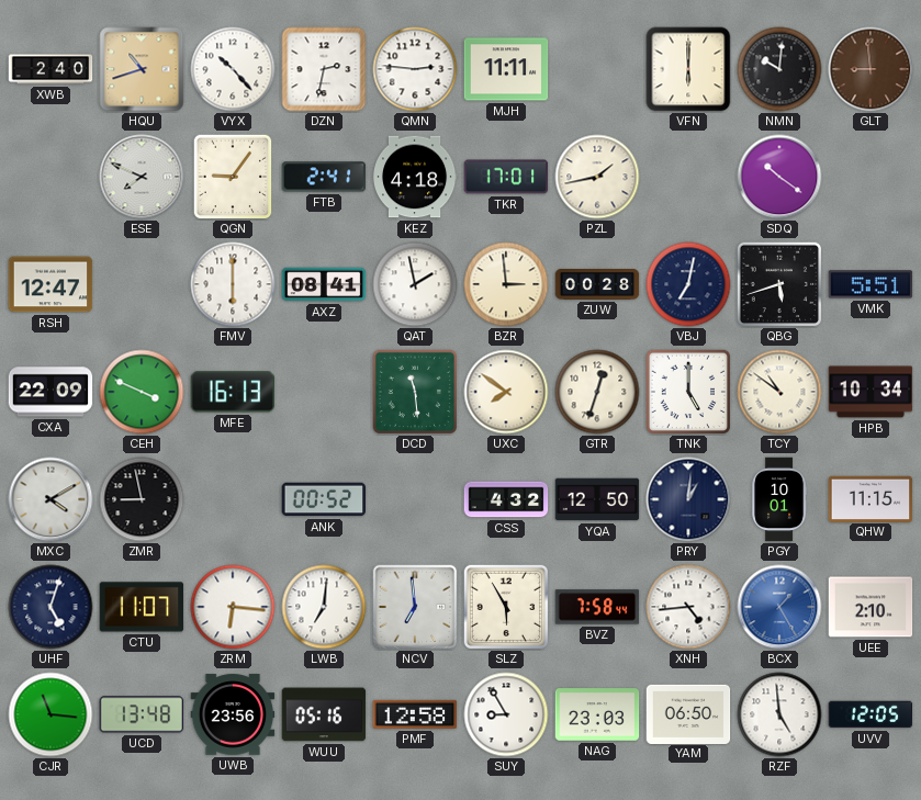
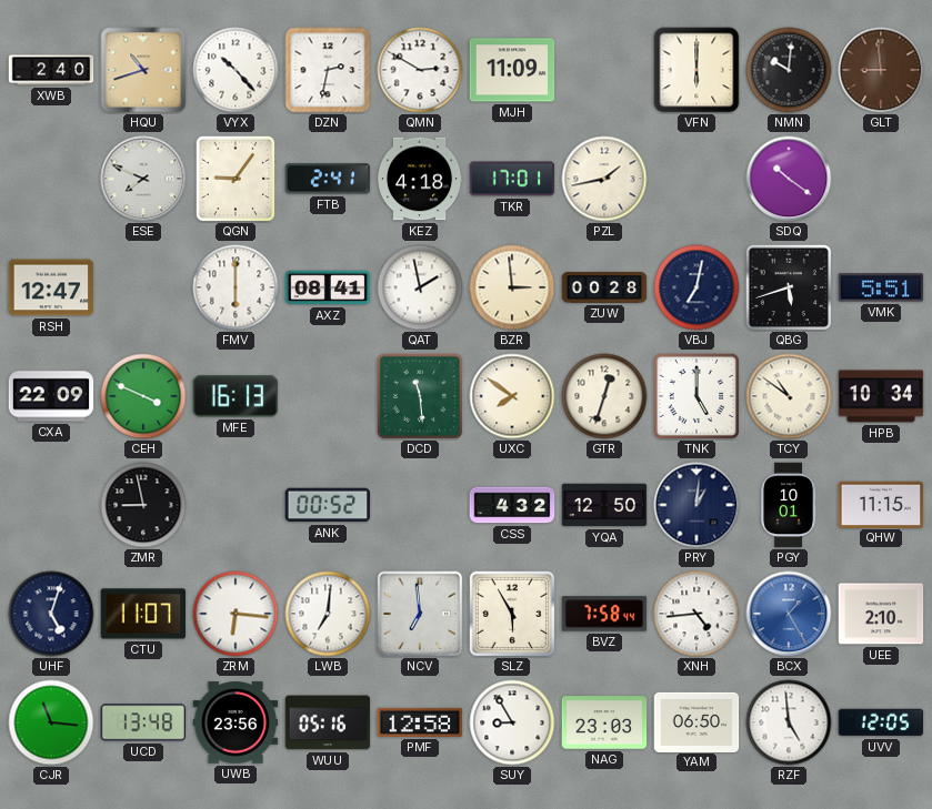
QMN: 2:46 -> 2:50 (420, 70)
MJH: 11:11 -> 11:09 (512, 70)
MXC: 4:10 -> none (50, 499)
